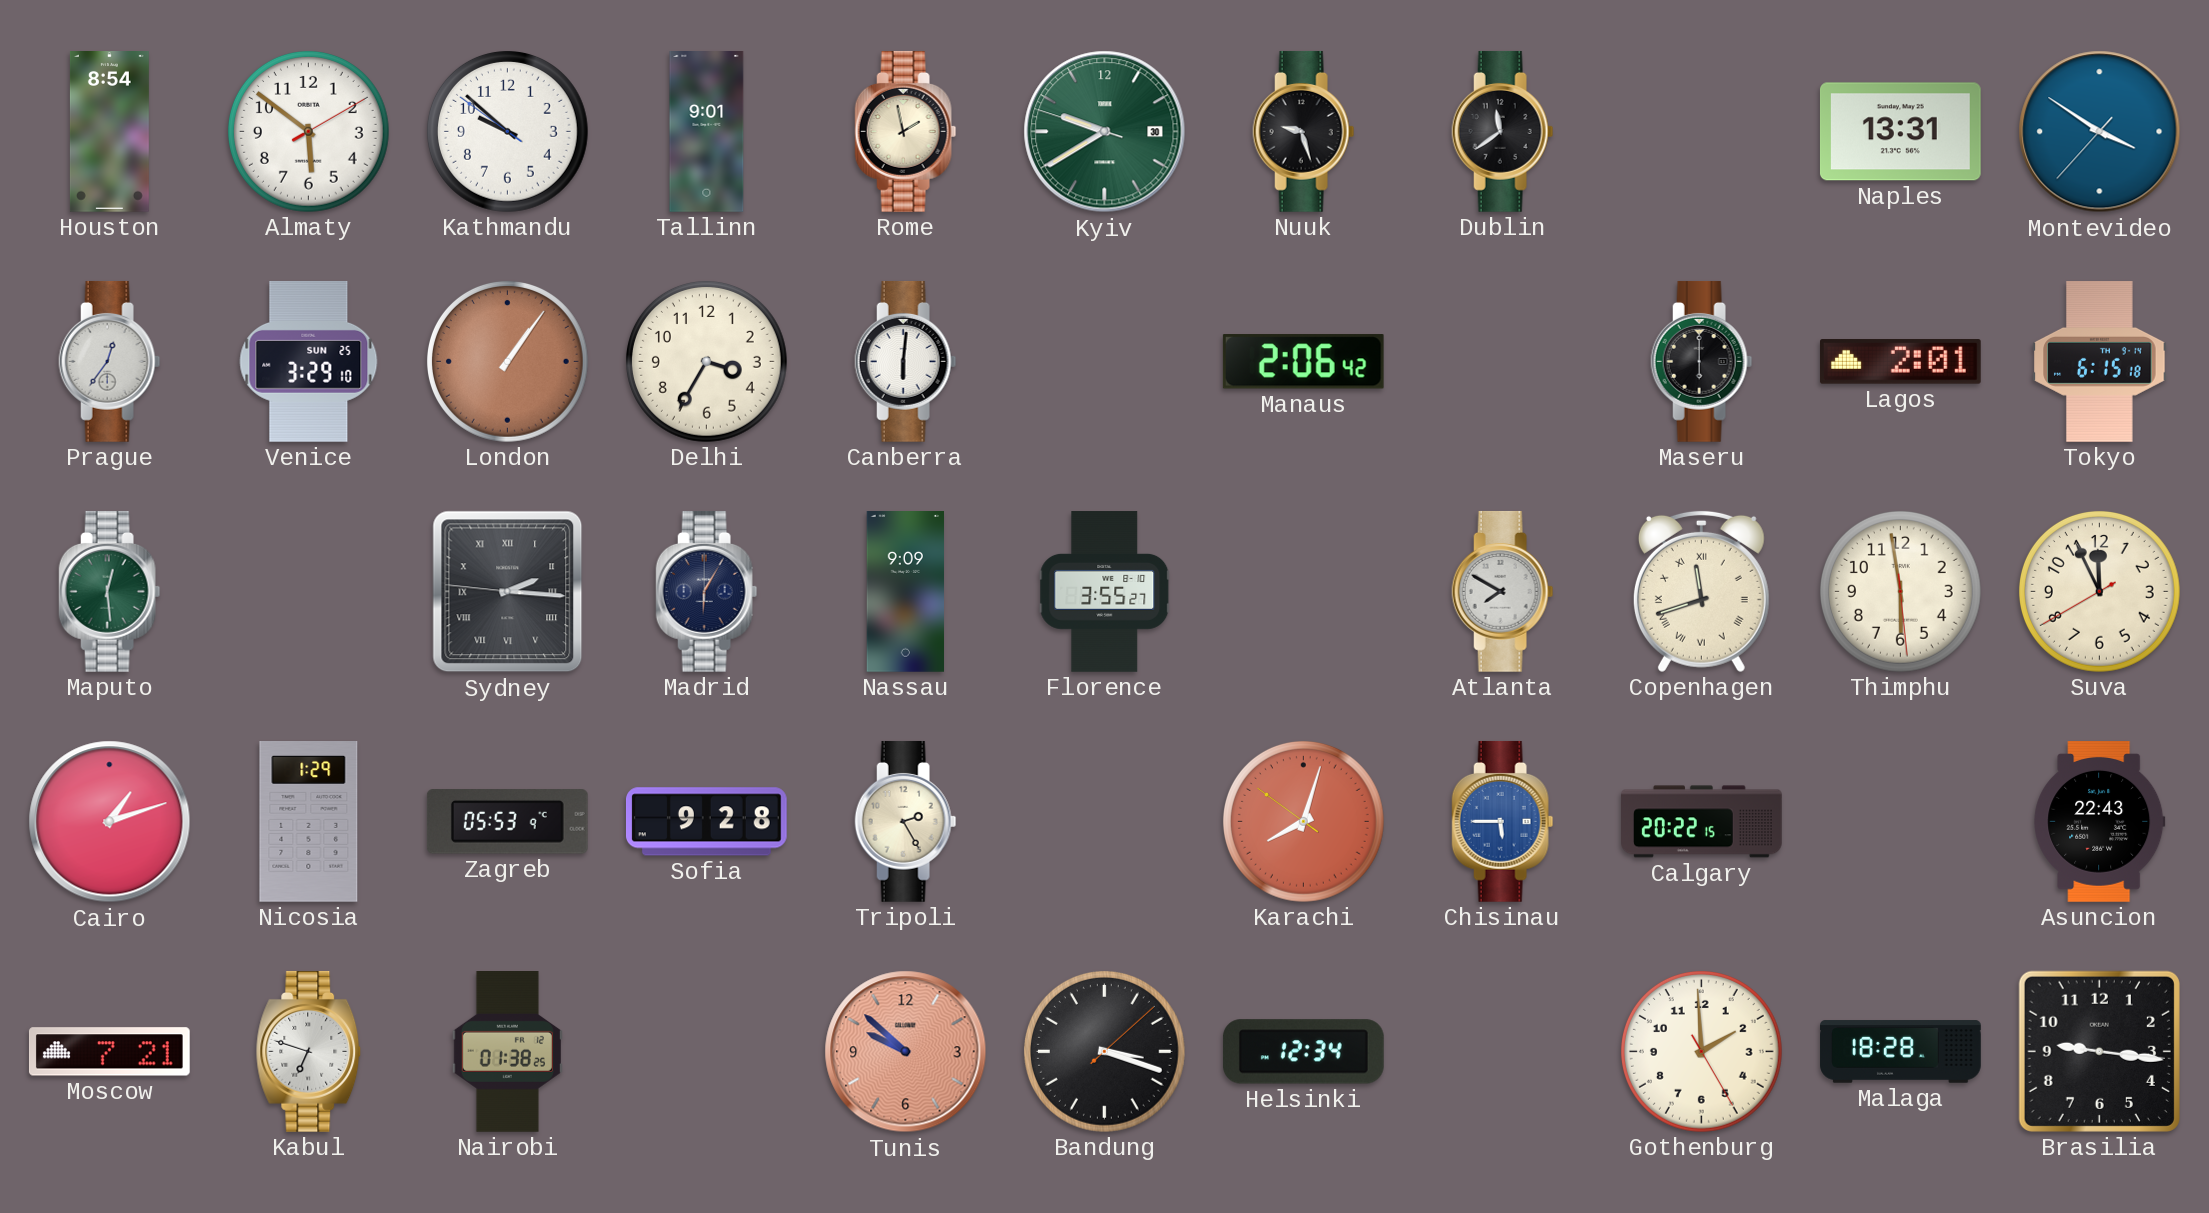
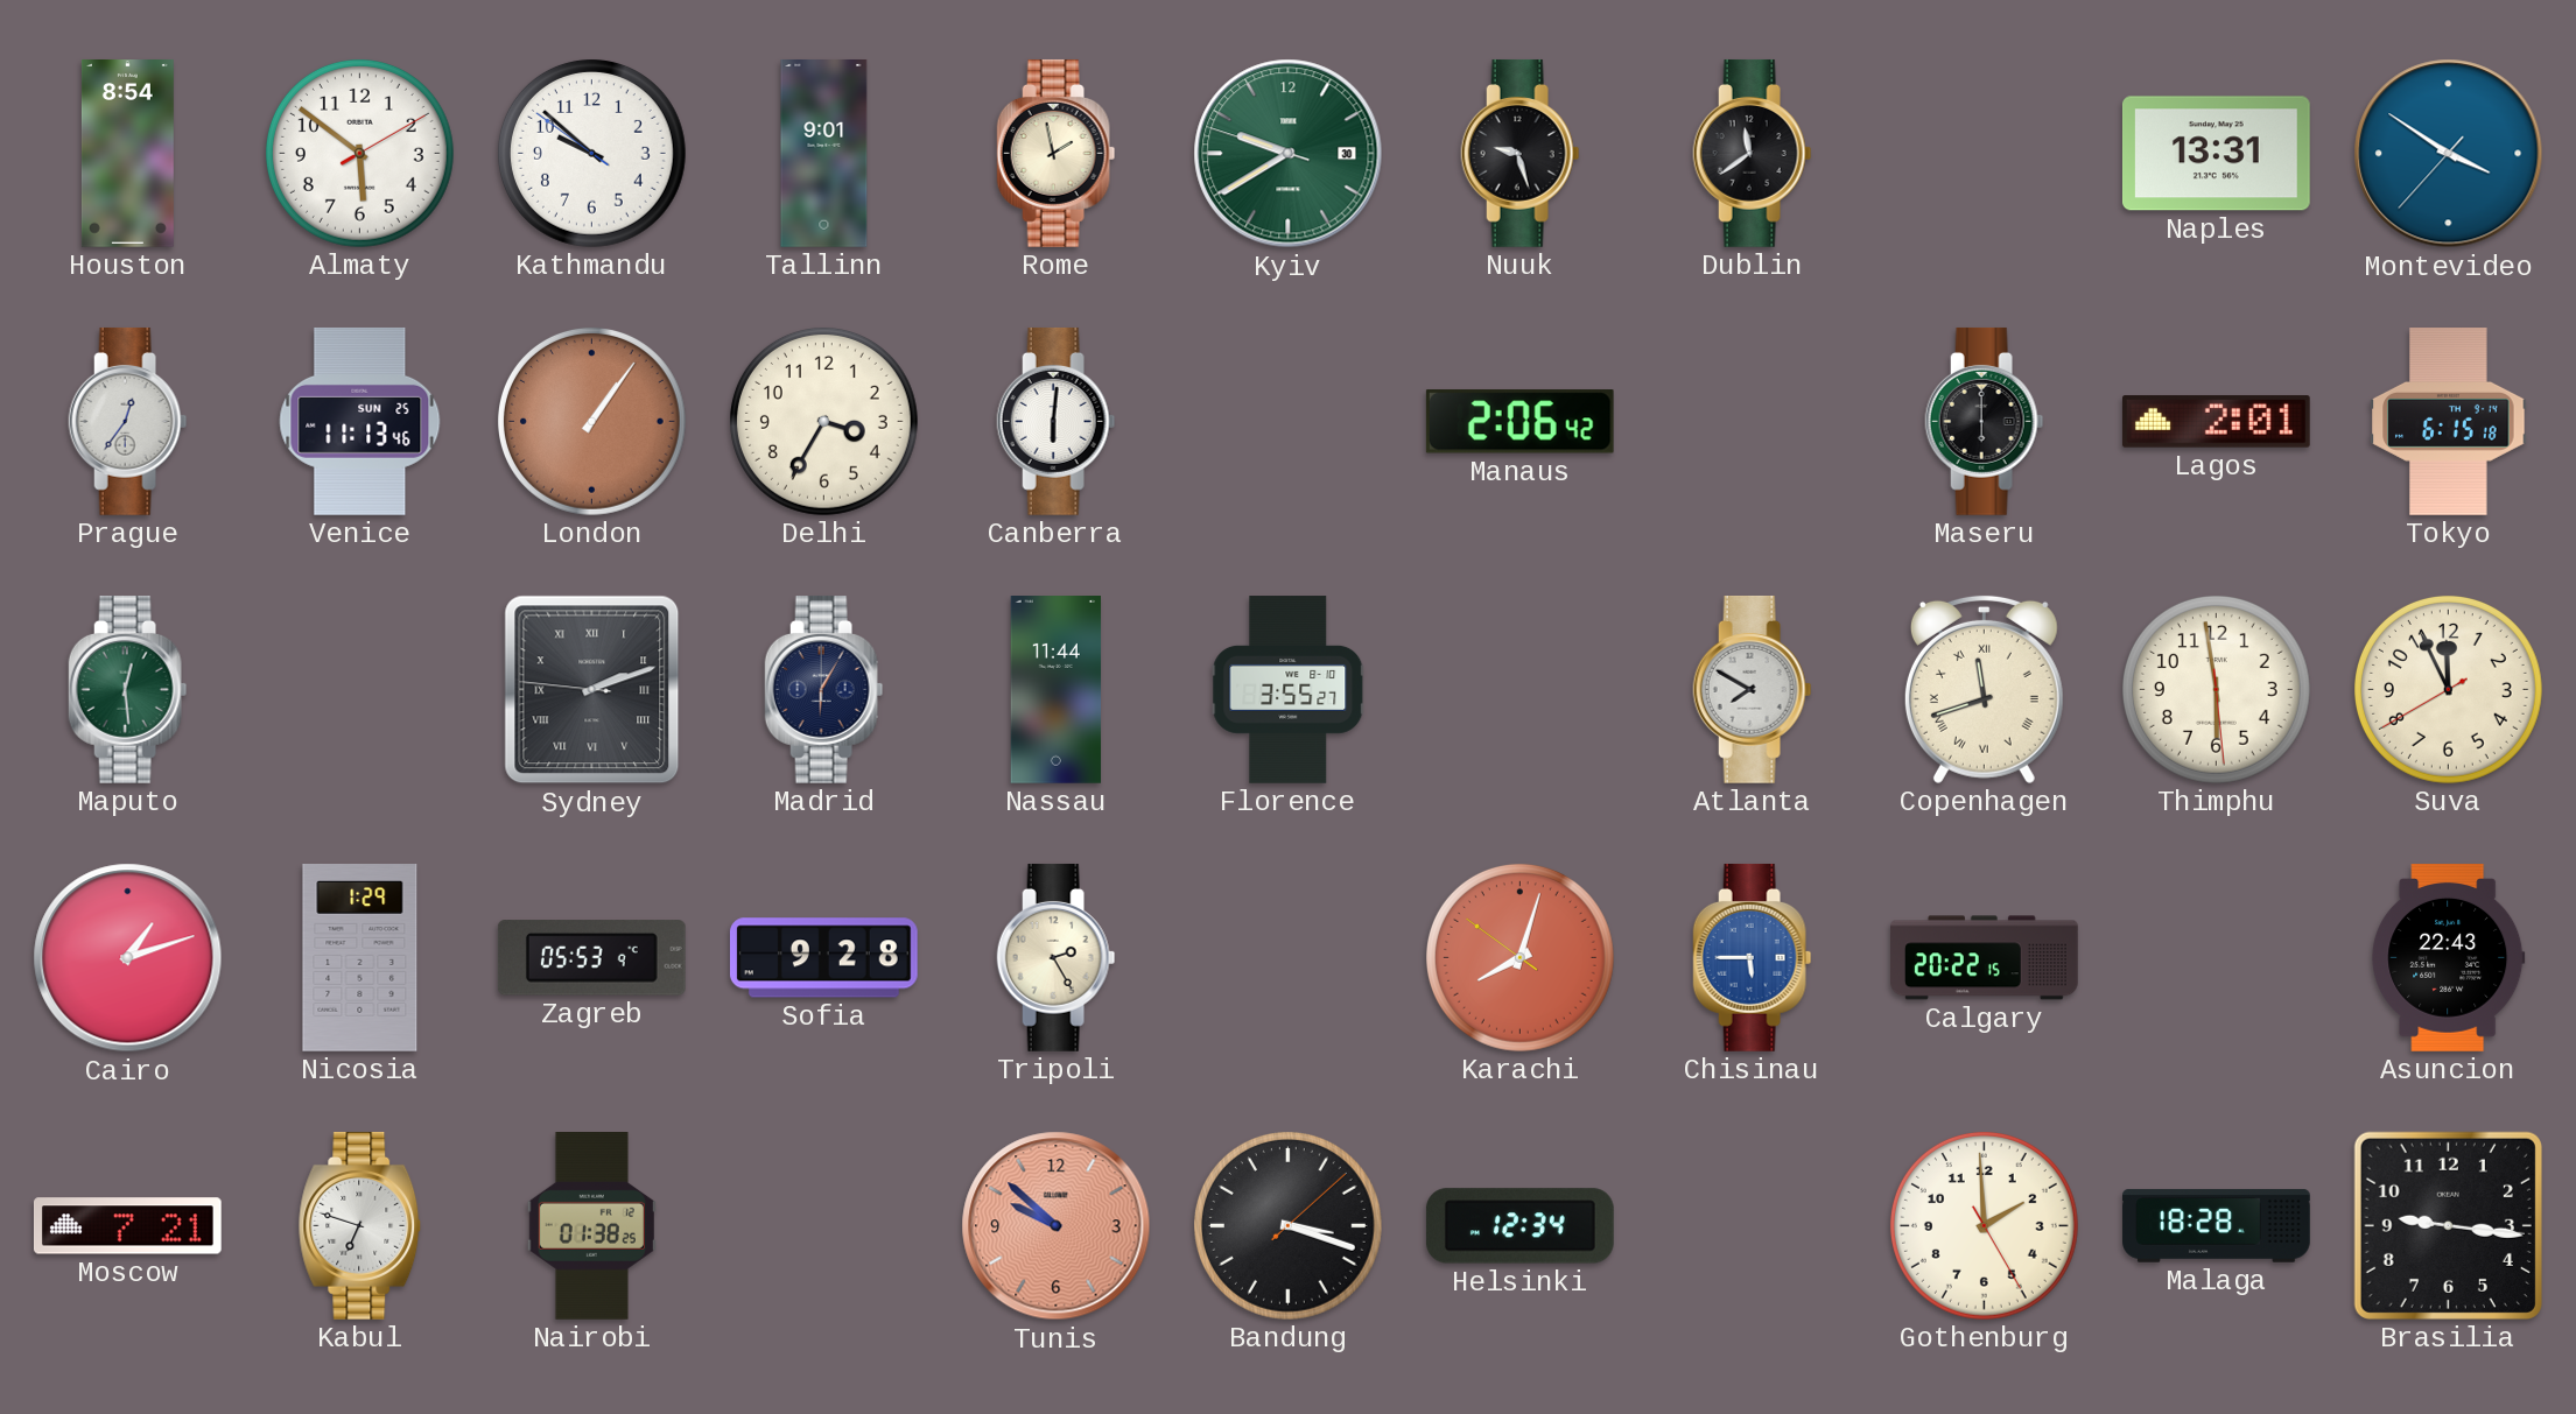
Venice: 3:29 -> 11:13 (360, 421)
Sydney: 2:15 -> 2:11 (592, 690)
Nassau: 9:09 -> 11:44 (1055, 690)
